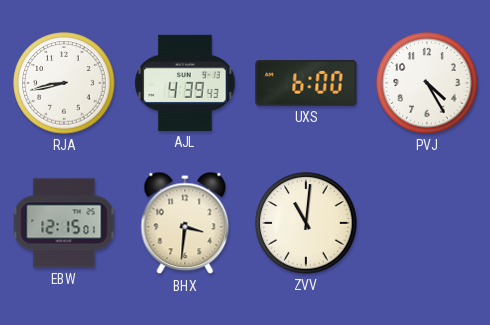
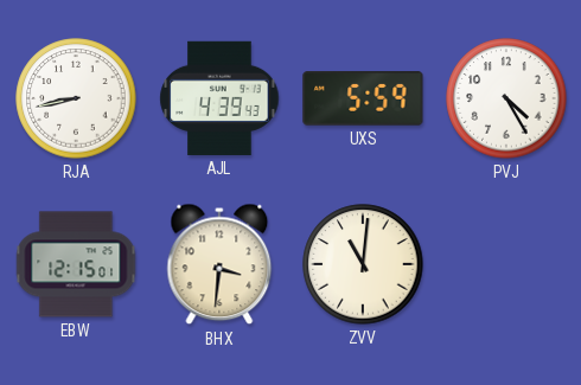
UXS: 6:00 -> 5:59 (363, 98)
